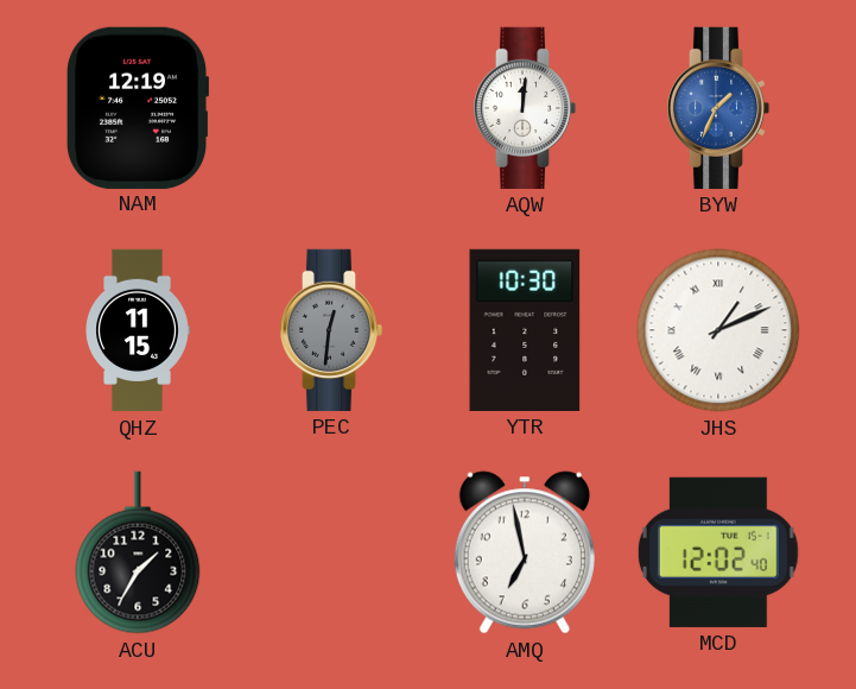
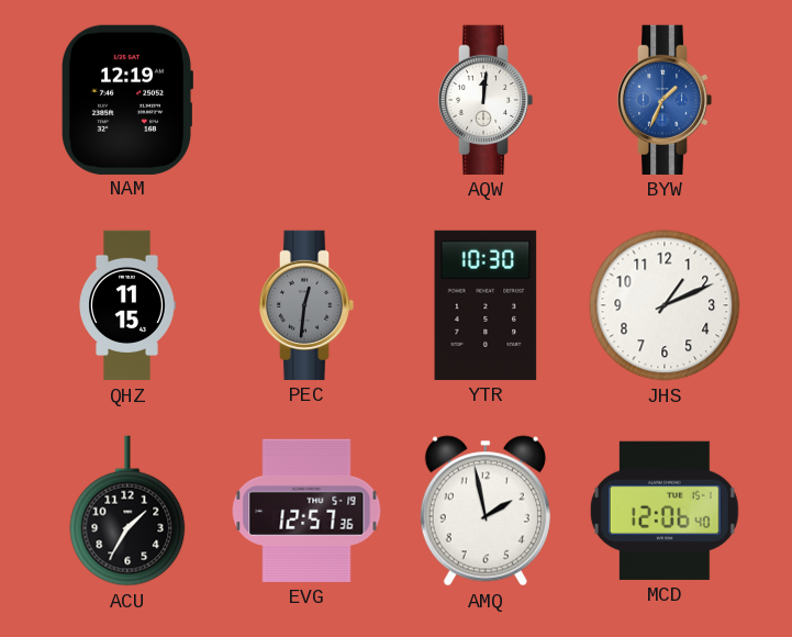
JHS numerals: Roman -> Arabic (665, 305)
EVG: none -> 12:57 (306, 511)
AMQ: 6:58 -> 1:58 (486, 511)
MCD: 12:02 -> 12:06 (665, 511)
